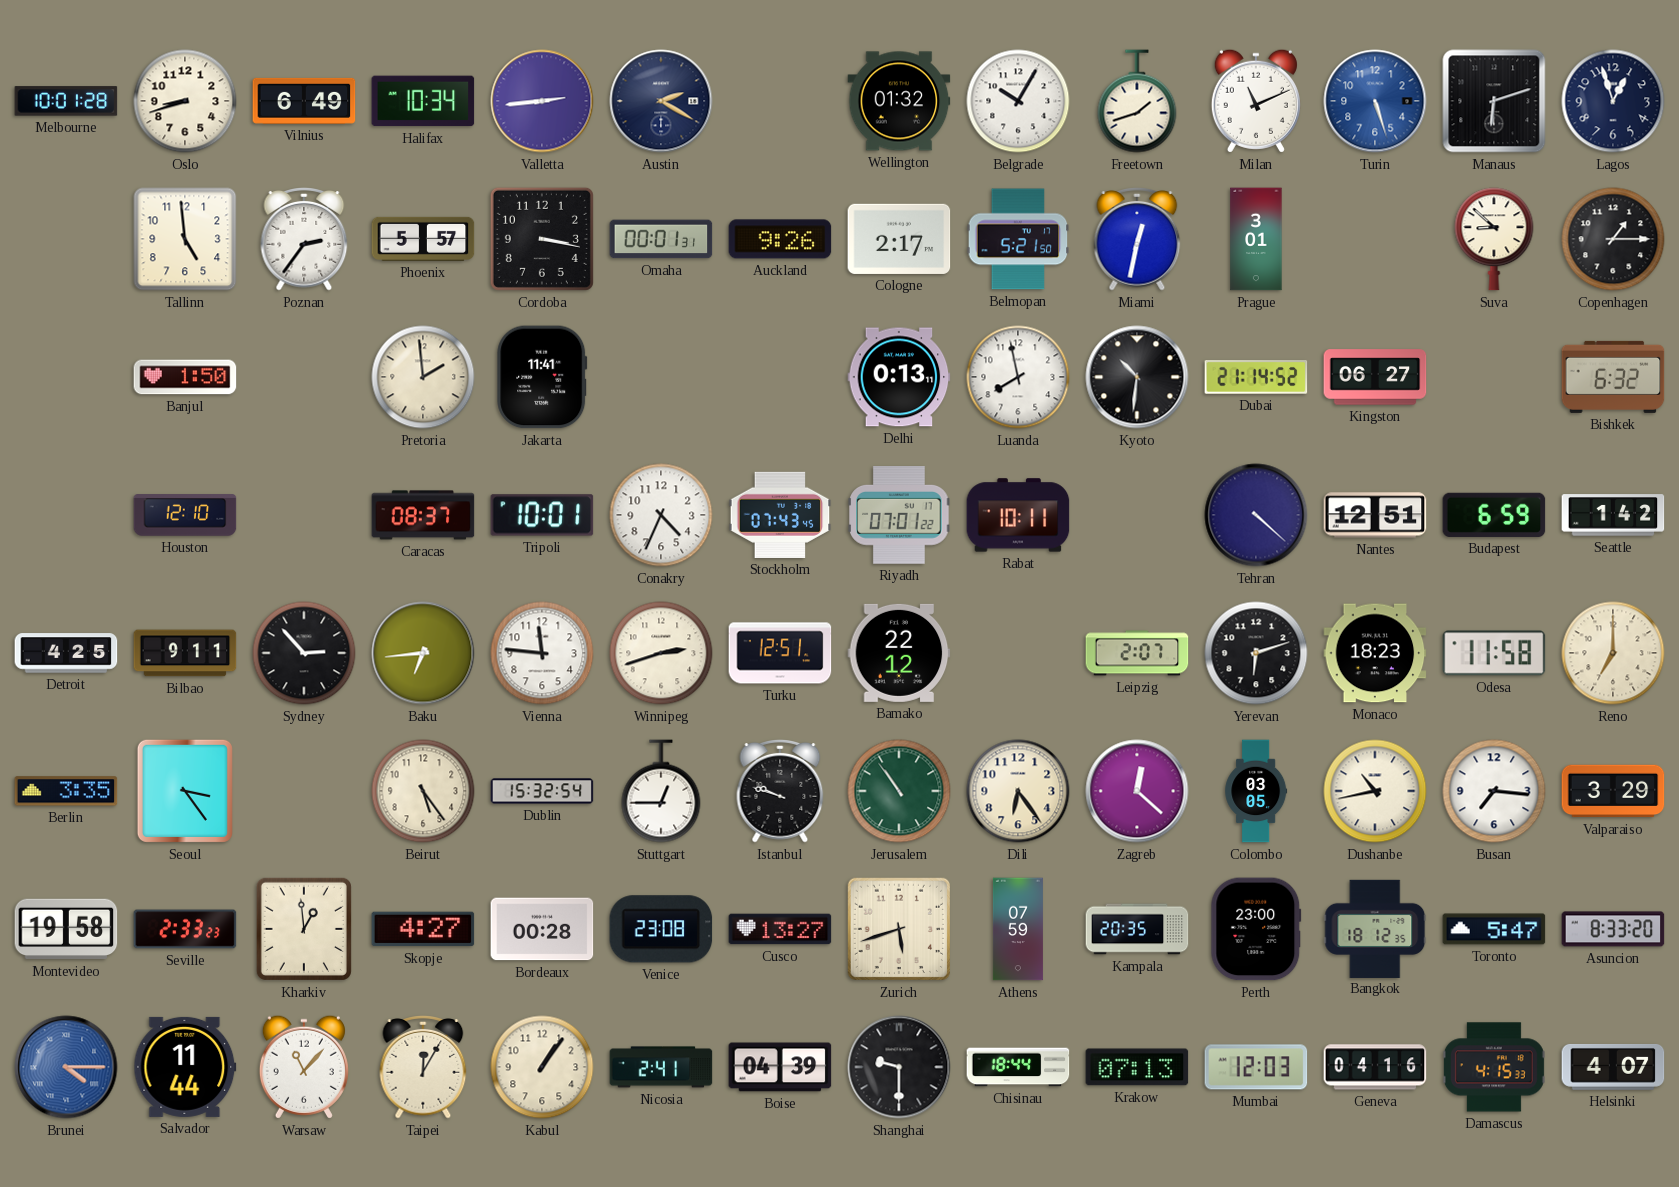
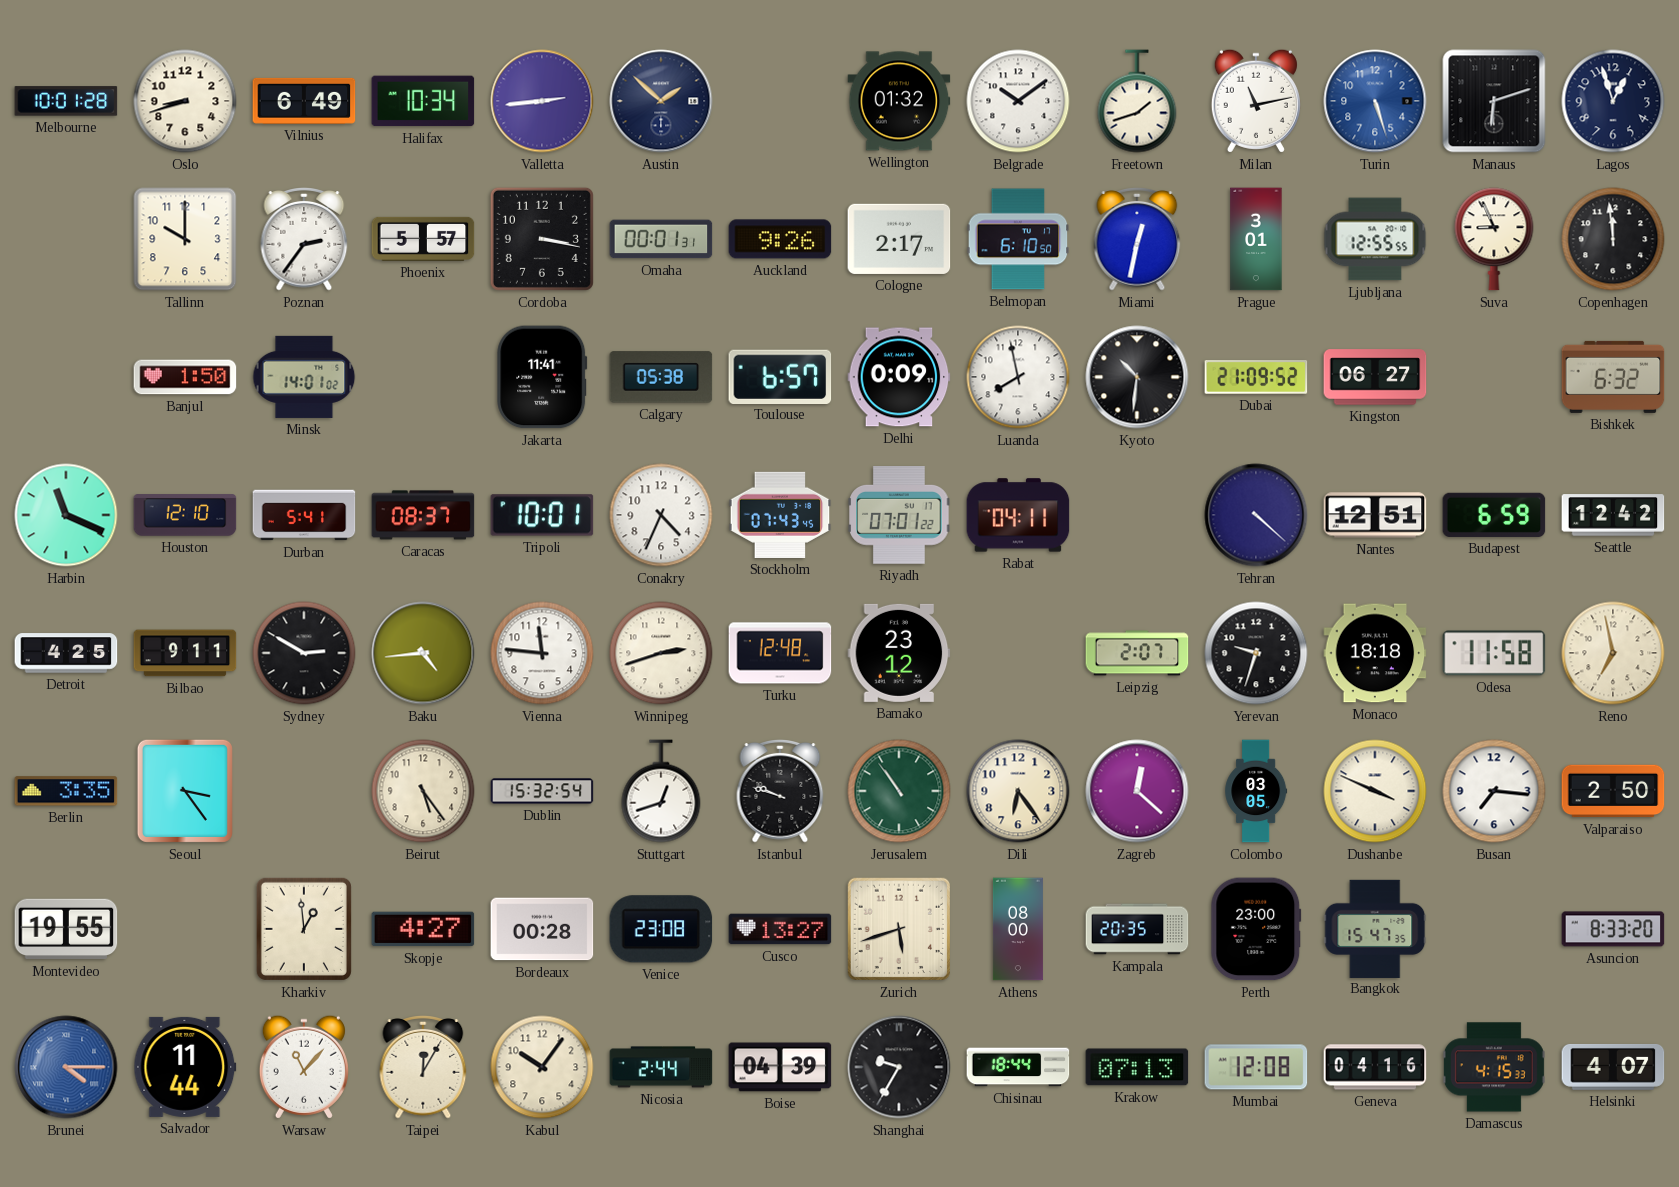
Austin: 2:20 -> 1:52 (661, 101)
Belgrade: 10:05 -> 10:09 (1018, 101)
Milan: 11:11 -> 11:13 (1256, 101)
Tallinn: 4:59 -> 10:00 (185, 239)
Belmopan: 5:21 -> 6:10 (1018, 239)
Ljubljana: none -> 12:55 (1375, 239)
Suva: 8:52 -> 8:56 (1494, 239)
Copenhagen: 1:15 -> 11:59 (1613, 239)
Minsk: none -> 14:01 (304, 377)
Pretoria: 1:59 -> none (423, 377)
Calgary: none -> 05:38 (661, 377)
Toulouse: none -> 6:57 (780, 376)
Delhi: 0:13 -> 0:09 (899, 377)
Dubai: 21:14 -> 21:09 (1256, 378)
Harbin: none -> 11:19 (66, 515)
Durban: none -> 5:41 (304, 515)
Rabat: 10:11 -> 04:11 (1018, 515)
Seattle: 1:42 -> 12:42 (1613, 515)
Sydney: 2:53 -> 2:50 (304, 653)
Baku: 6:44 -> 4:44 (423, 653)
Turku: 12:51 -> 12:48 (780, 653)
Bamako: 22:12 -> 23:12 (899, 653)
Yerevan: 6:12 -> 9:33 (1256, 653)
Monaco: 18:23 -> 18:18 (1375, 653)
Reno: 7:00 -> 6:58 (1613, 653)
Stuttgart: 12:45 -> 12:42 (661, 791)
Dushanbe: 10:43 -> 3:49 (1375, 791)
Valparaiso: 3:29 -> 2:50 (1613, 791)
Montevideo: 19:58 -> 19:55 (66, 929)
Seville: 2:33 -> none (185, 929)
Athens: 07:59 -> 08:00 (1018, 929)
Bangkok: 18:12 -> 15:47 (1375, 928)
Toronto: 5:47 -> none (1494, 929)
Kabul: 1:06 -> 10:06 (542, 1067)
Nicosia: 2:41 -> 2:44 (661, 1067)
Shanghai: 9:30 -> 9:35 (899, 1067)
Mumbai: 12:03 -> 12:08 (1256, 1067)
